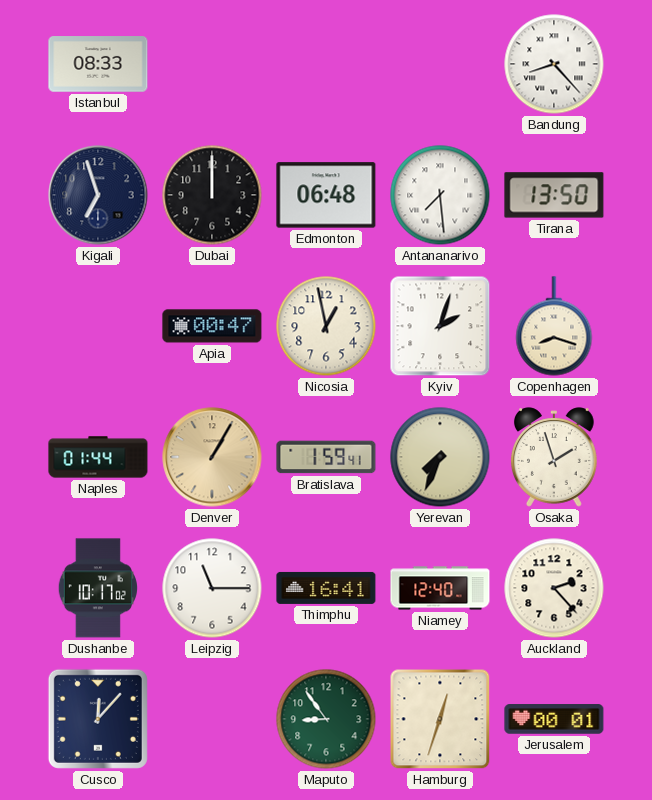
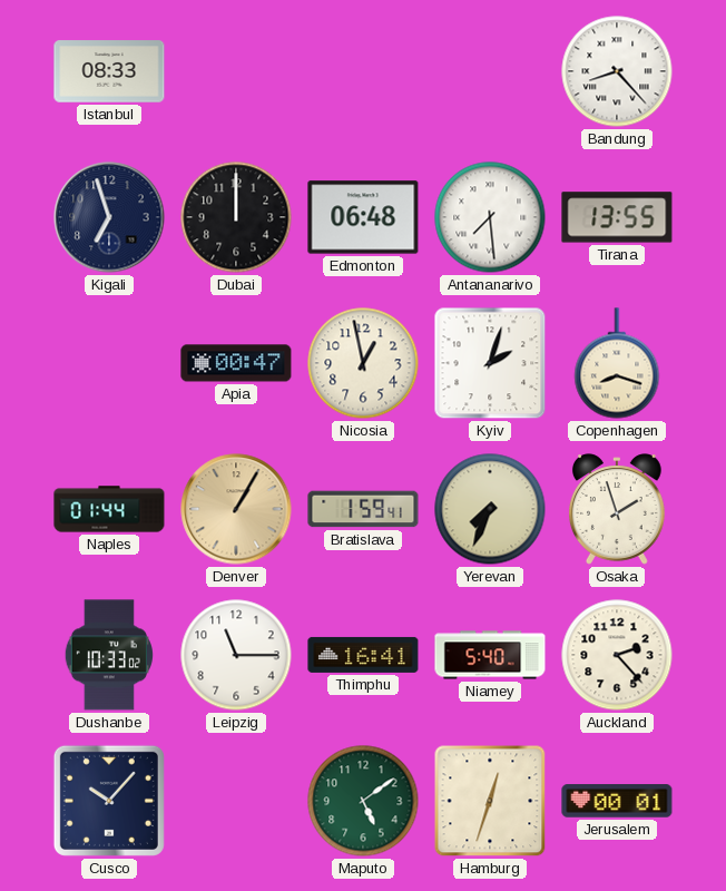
Tirana: 13:50 -> 13:55 (617, 217)
Dushanbe: 10:17 -> 10:33 (109, 655)
Niamey: 12:40 -> 5:40 (490, 655)
Cusco: 12:07 -> 10:07 (109, 801)
Maputo: 8:54 -> 5:09 (363, 801)
